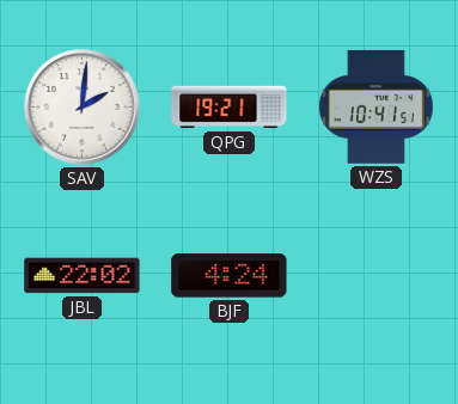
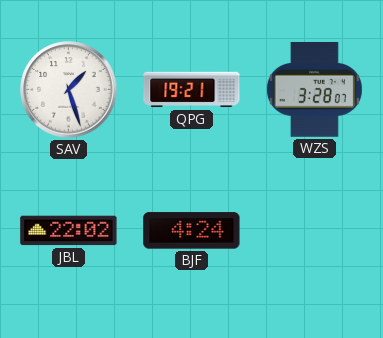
SAV: 2:01 -> 1:27 (69, 90)
WZS: 10:41 -> 3:28 (314, 89)
